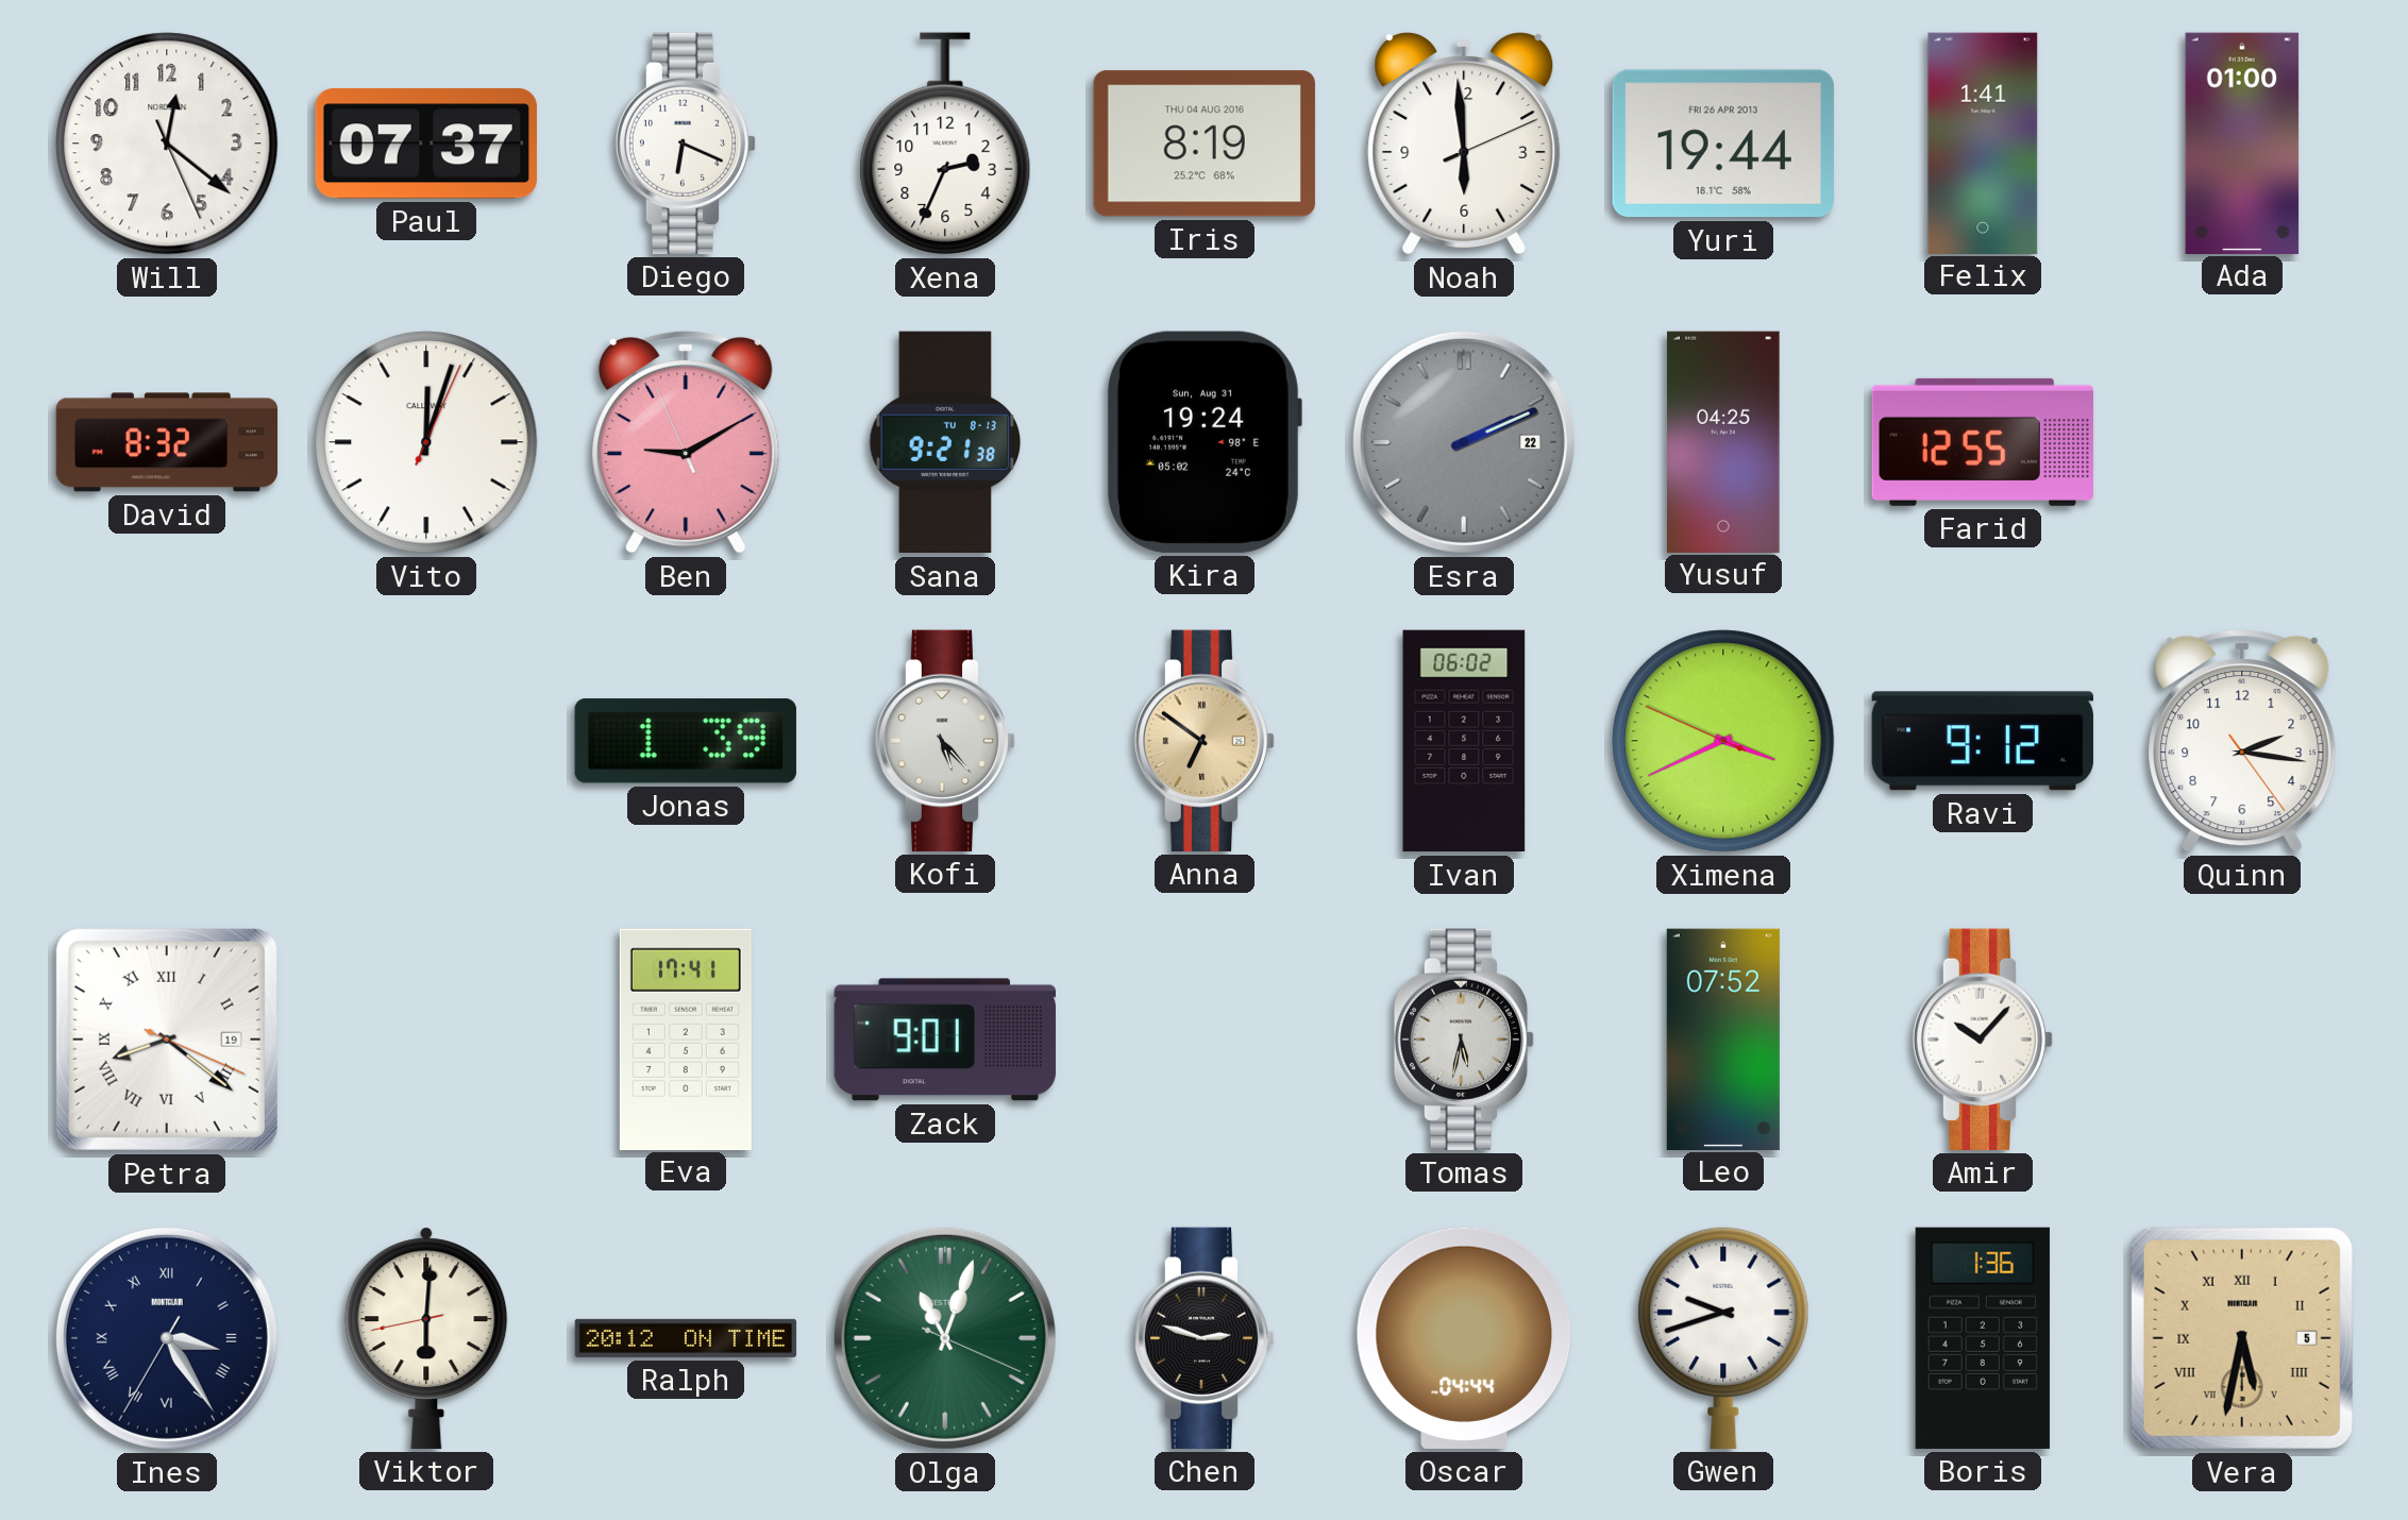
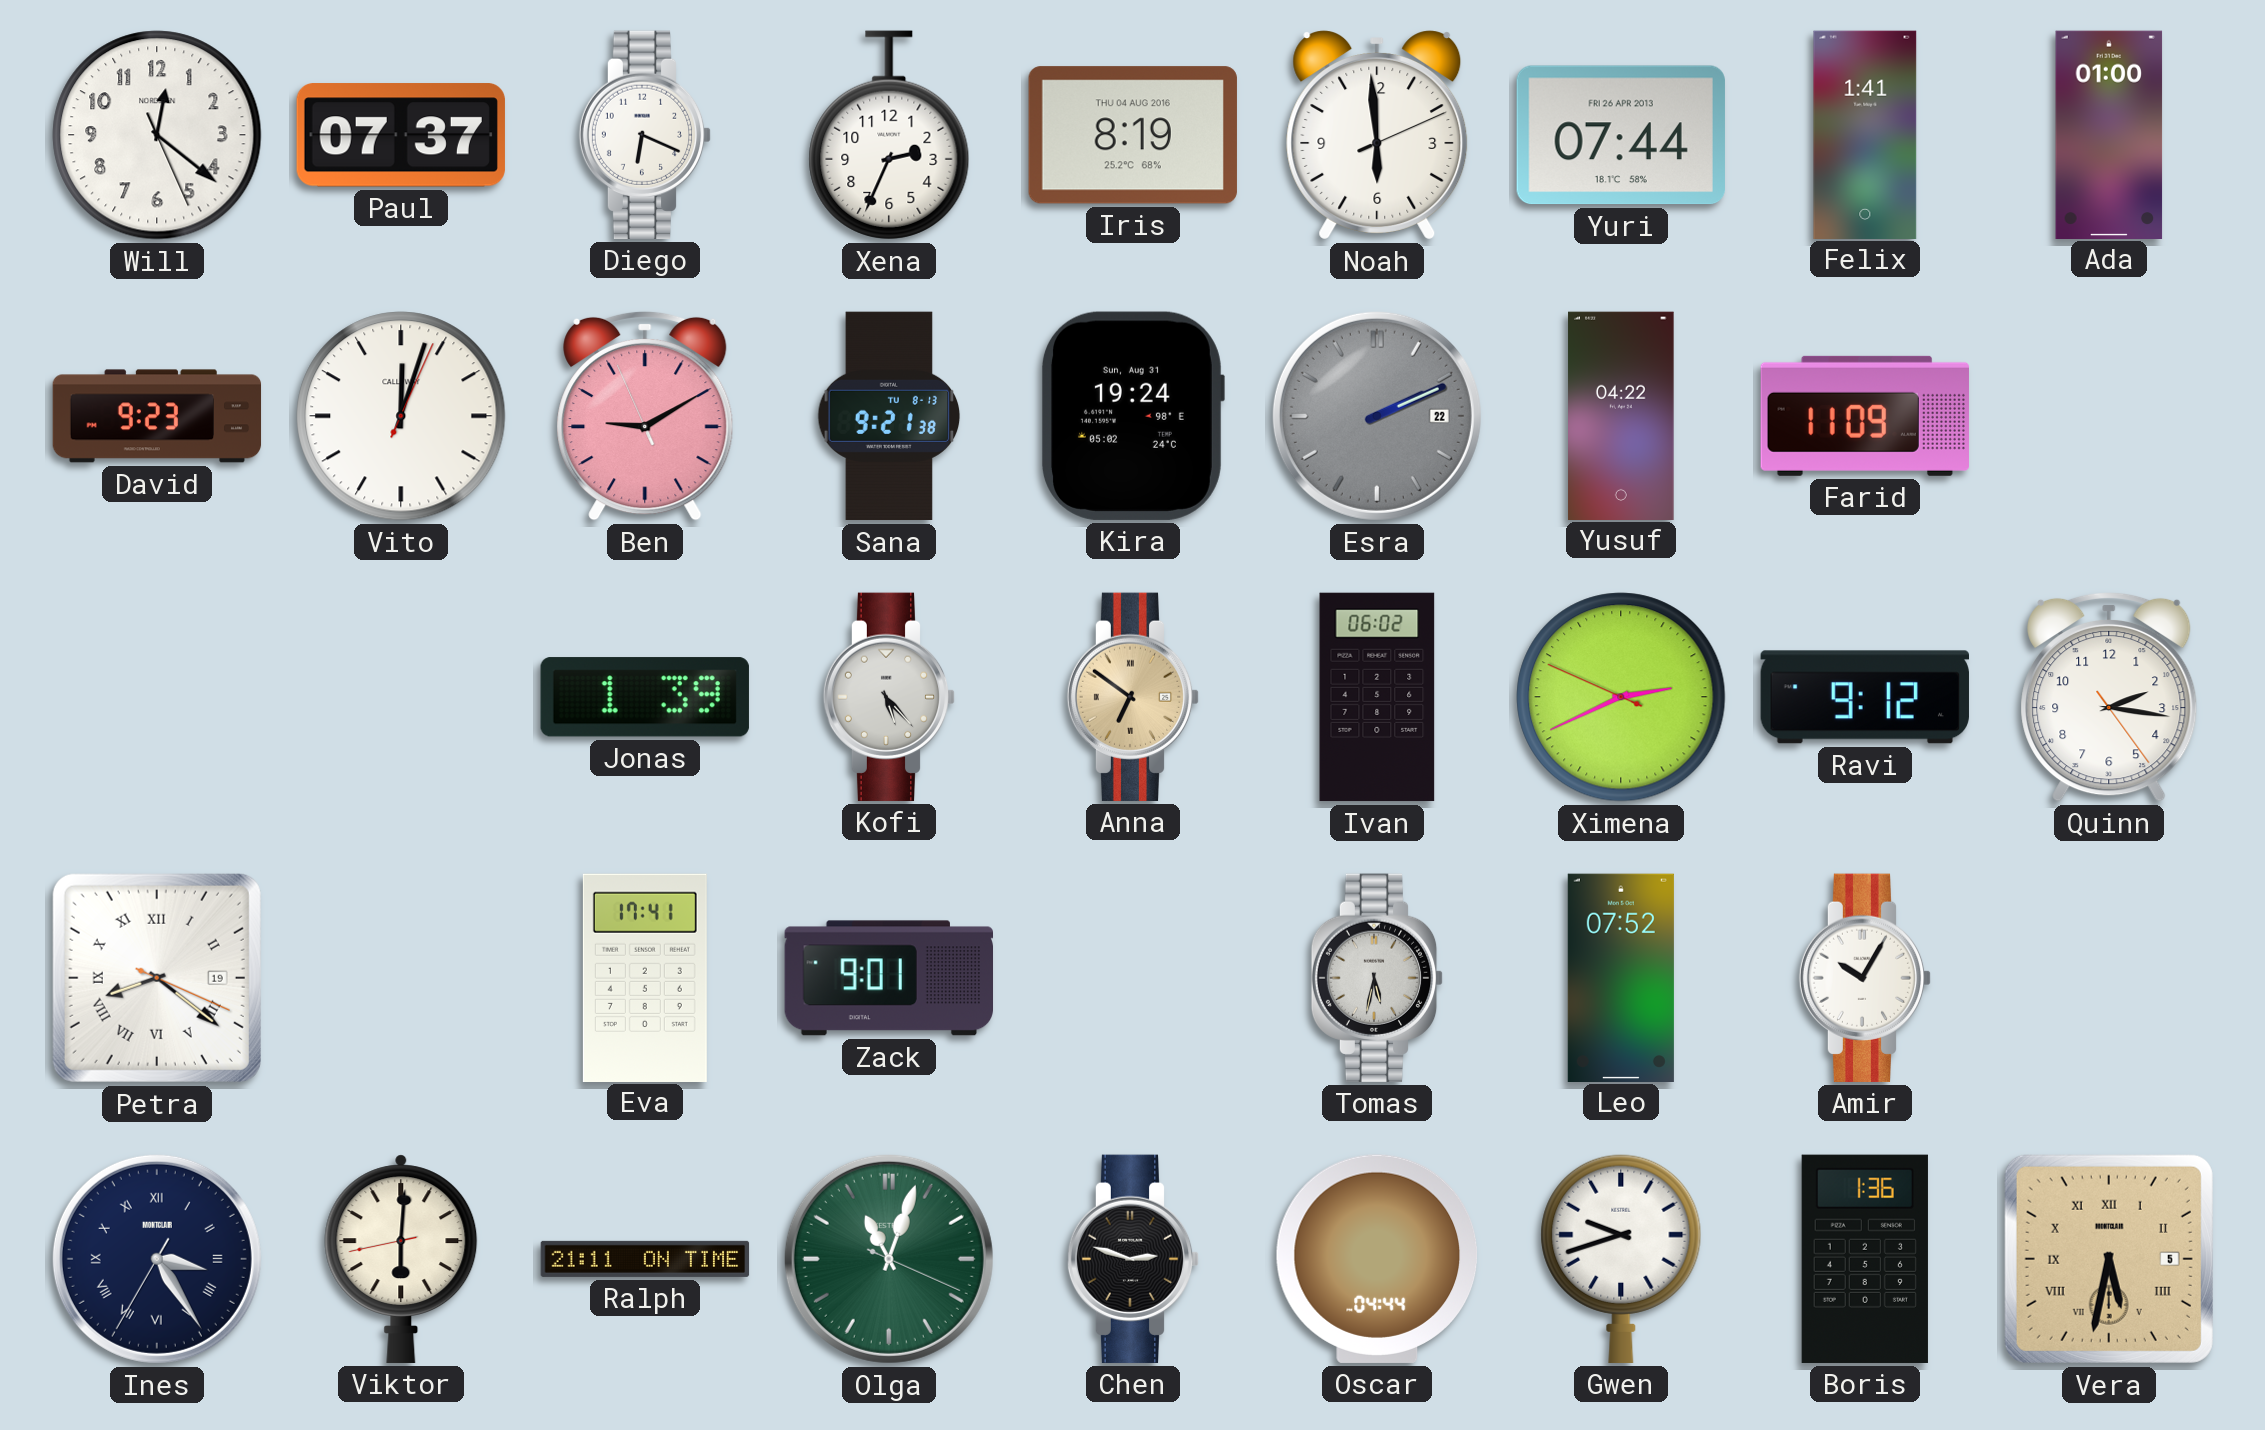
Yuri: 19:44 -> 07:44 (1621, 135)
David: 8:32 -> 9:23 (157, 416)
Yusuf: 04:25 -> 04:22 (1621, 415)
Farid: 12:55 -> 11:09 (1865, 416)
Ximena: 3:40 -> 2:40 (1621, 697)
Amir: 10:07 -> 10:05 (1865, 978)
Ralph: 20:12 -> 21:11 (645, 1259)
